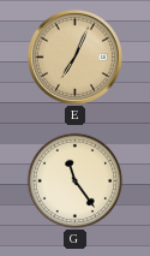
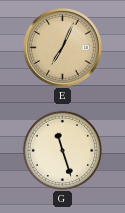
G: 11:24 -> 11:27 (62, 150)
